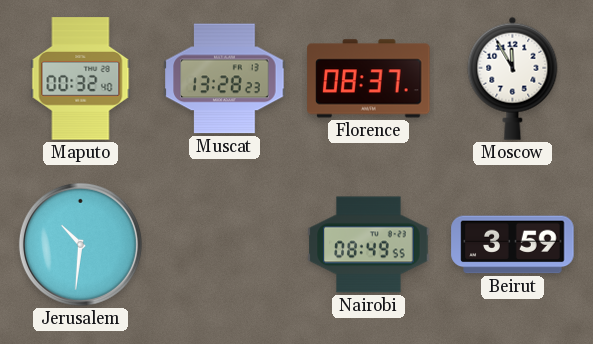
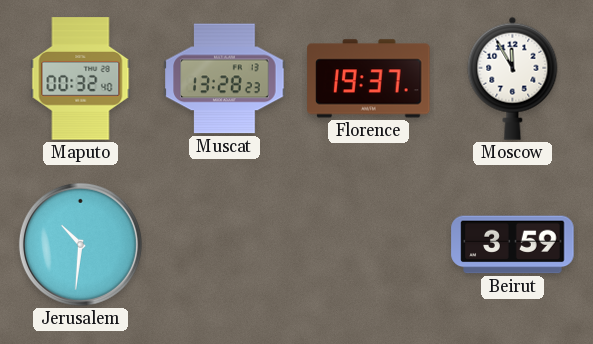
Florence: 08:37 -> 19:37 (369, 79)
Nairobi: 08:49 -> none (369, 245)
